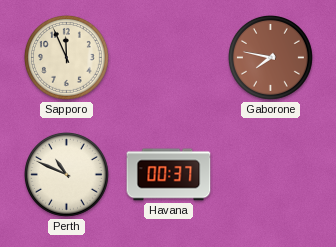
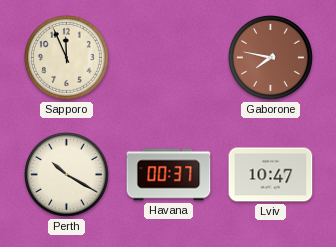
Perth: 10:49 -> 10:20 (67, 175)
Lviv: none -> 10:47 (271, 175)
